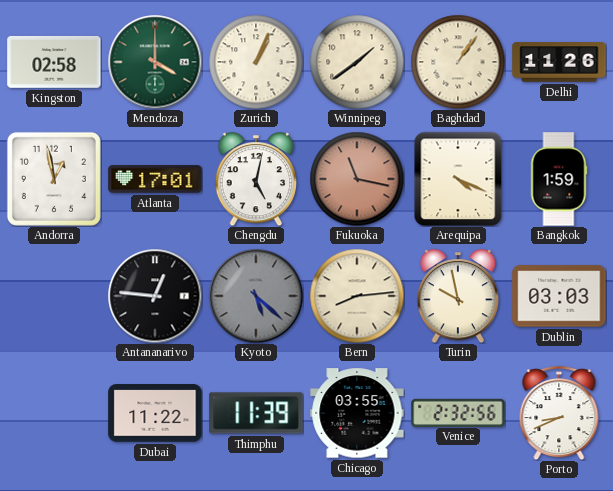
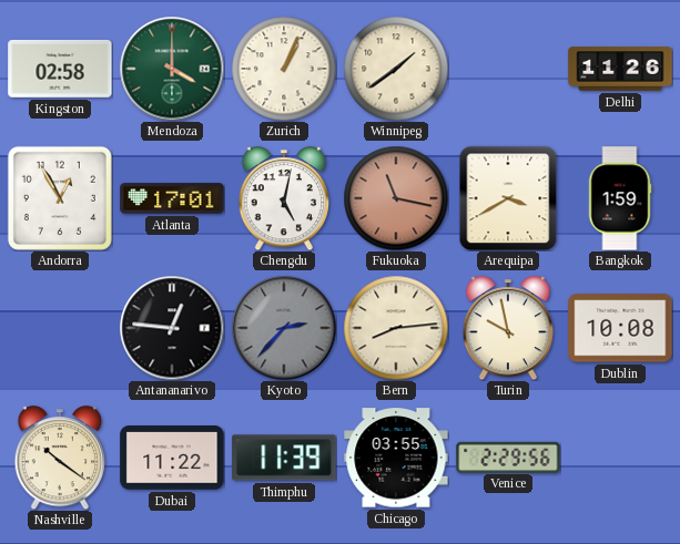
Baghdad: 1:06 -> none (458, 62)
Andorra: 12:58 -> 12:55 (60, 198)
Arequipa: 4:19 -> 3:40 (508, 198)
Kyoto: 5:22 -> 2:37 (284, 328)
Dublin: 03:03 -> 10:08 (620, 328)
Nashville: none -> 10:21 (60, 458)
Venice: 2:32 -> 2:29 (508, 456)
Porto: 8:41 -> none (559, 413)
